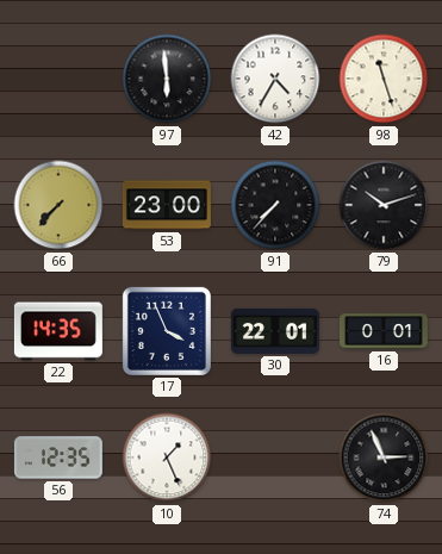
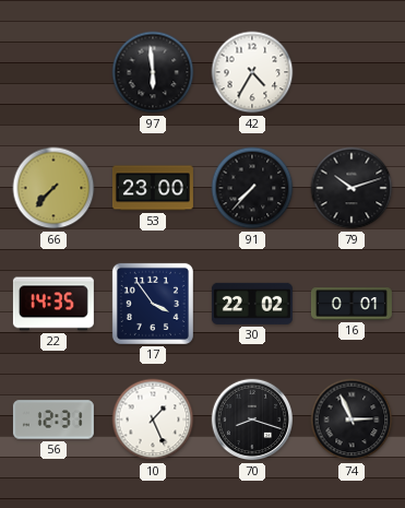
98: 11:27 -> none (384, 79)
17: 3:56 -> 3:54 (153, 304)
30: 22:01 -> 22:02 (252, 304)
56: 12:35 -> 12:31 (53, 420)
70: none -> 8:18 (252, 420)
